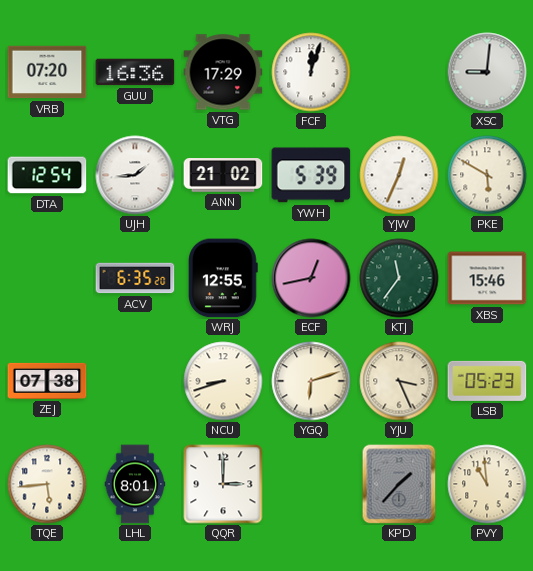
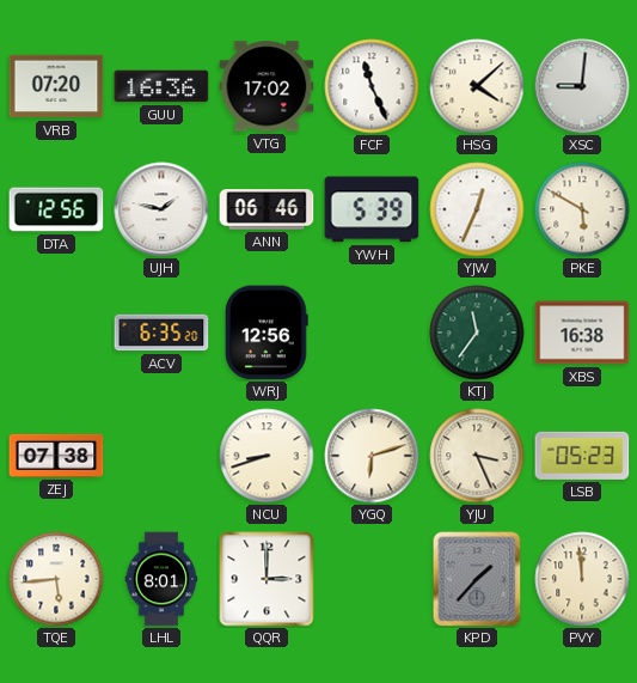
VTG: 17:29 -> 17:02 (267, 86)
FCF: 12:03 -> 11:26 (372, 86)
HSG: none -> 4:08 (477, 86)
DTA: 12:54 -> 12:56 (56, 209)
UJH: 1:44 -> 1:47 (161, 209)
ANN: 21:02 -> 06:46 (267, 209)
WRJ: 12:55 -> 12:56 (268, 333)
ECF: 12:43 -> none (311, 278)
XBS: 15:46 -> 16:38 (582, 333)
PVY: 10:59 -> 11:59 (582, 579)
